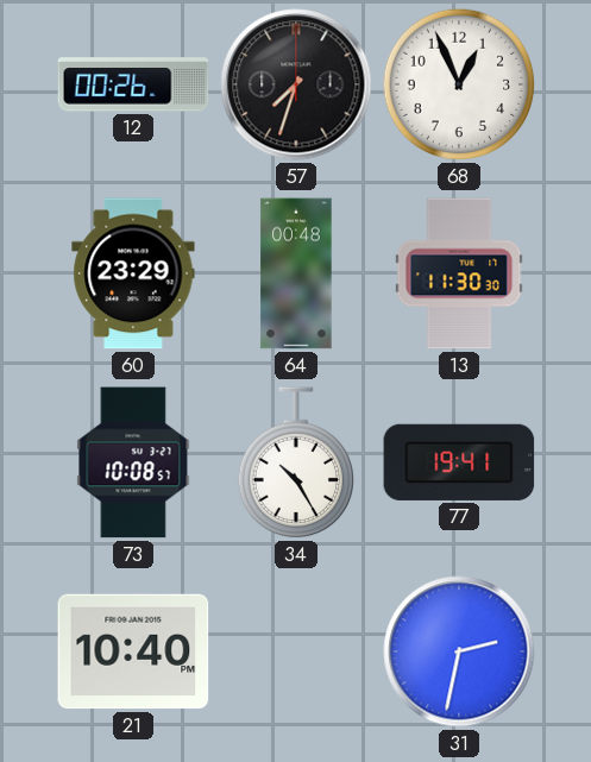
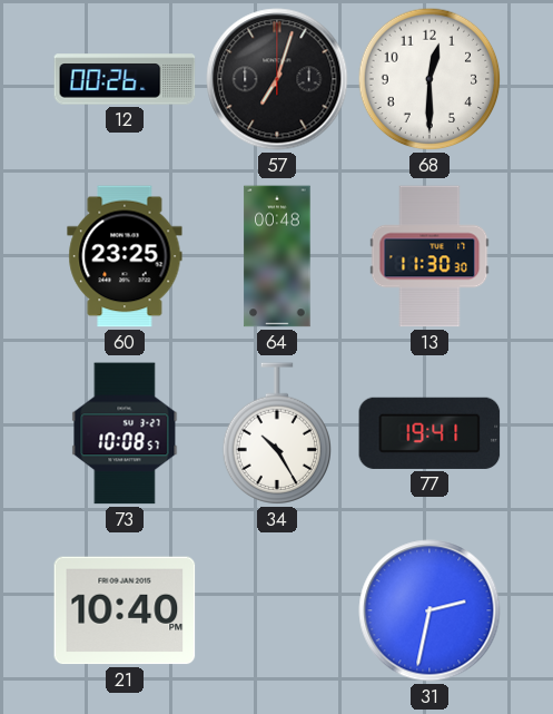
57: 7:33 -> 7:03 (277, 79)
68: 12:56 -> 12:30 (429, 79)
60: 23:29 -> 23:25 (125, 256)
